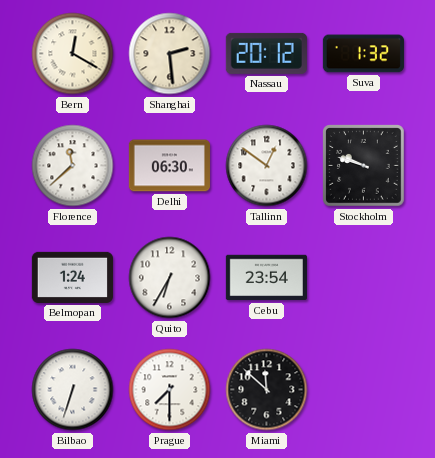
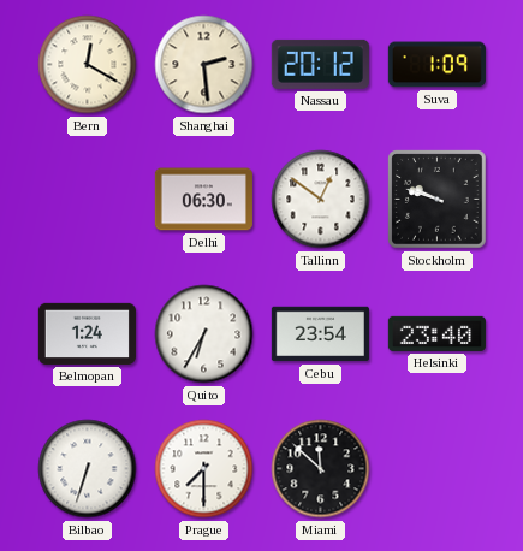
Suva: 1:32 -> 1:09 (436, 65)
Florence: 11:38 -> none (73, 166)
Helsinki: none -> 23:40 (436, 333)
